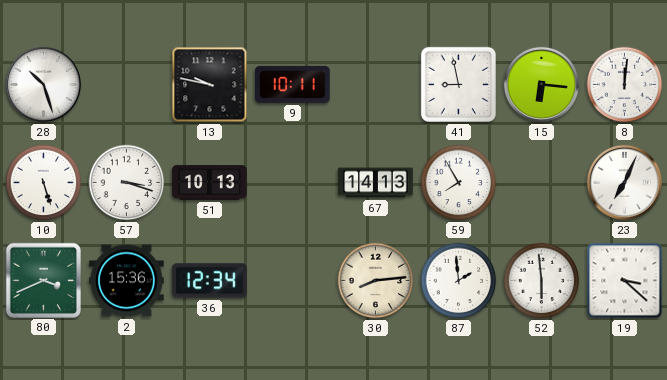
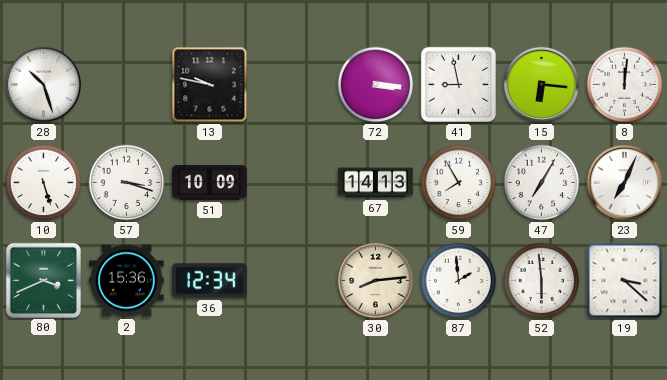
9: 10:11 -> none (293, 84)
72: none -> 3:16 (376, 85)
51: 10:13 -> 10:09 (210, 183)
47: none -> 7:05 (542, 183)
